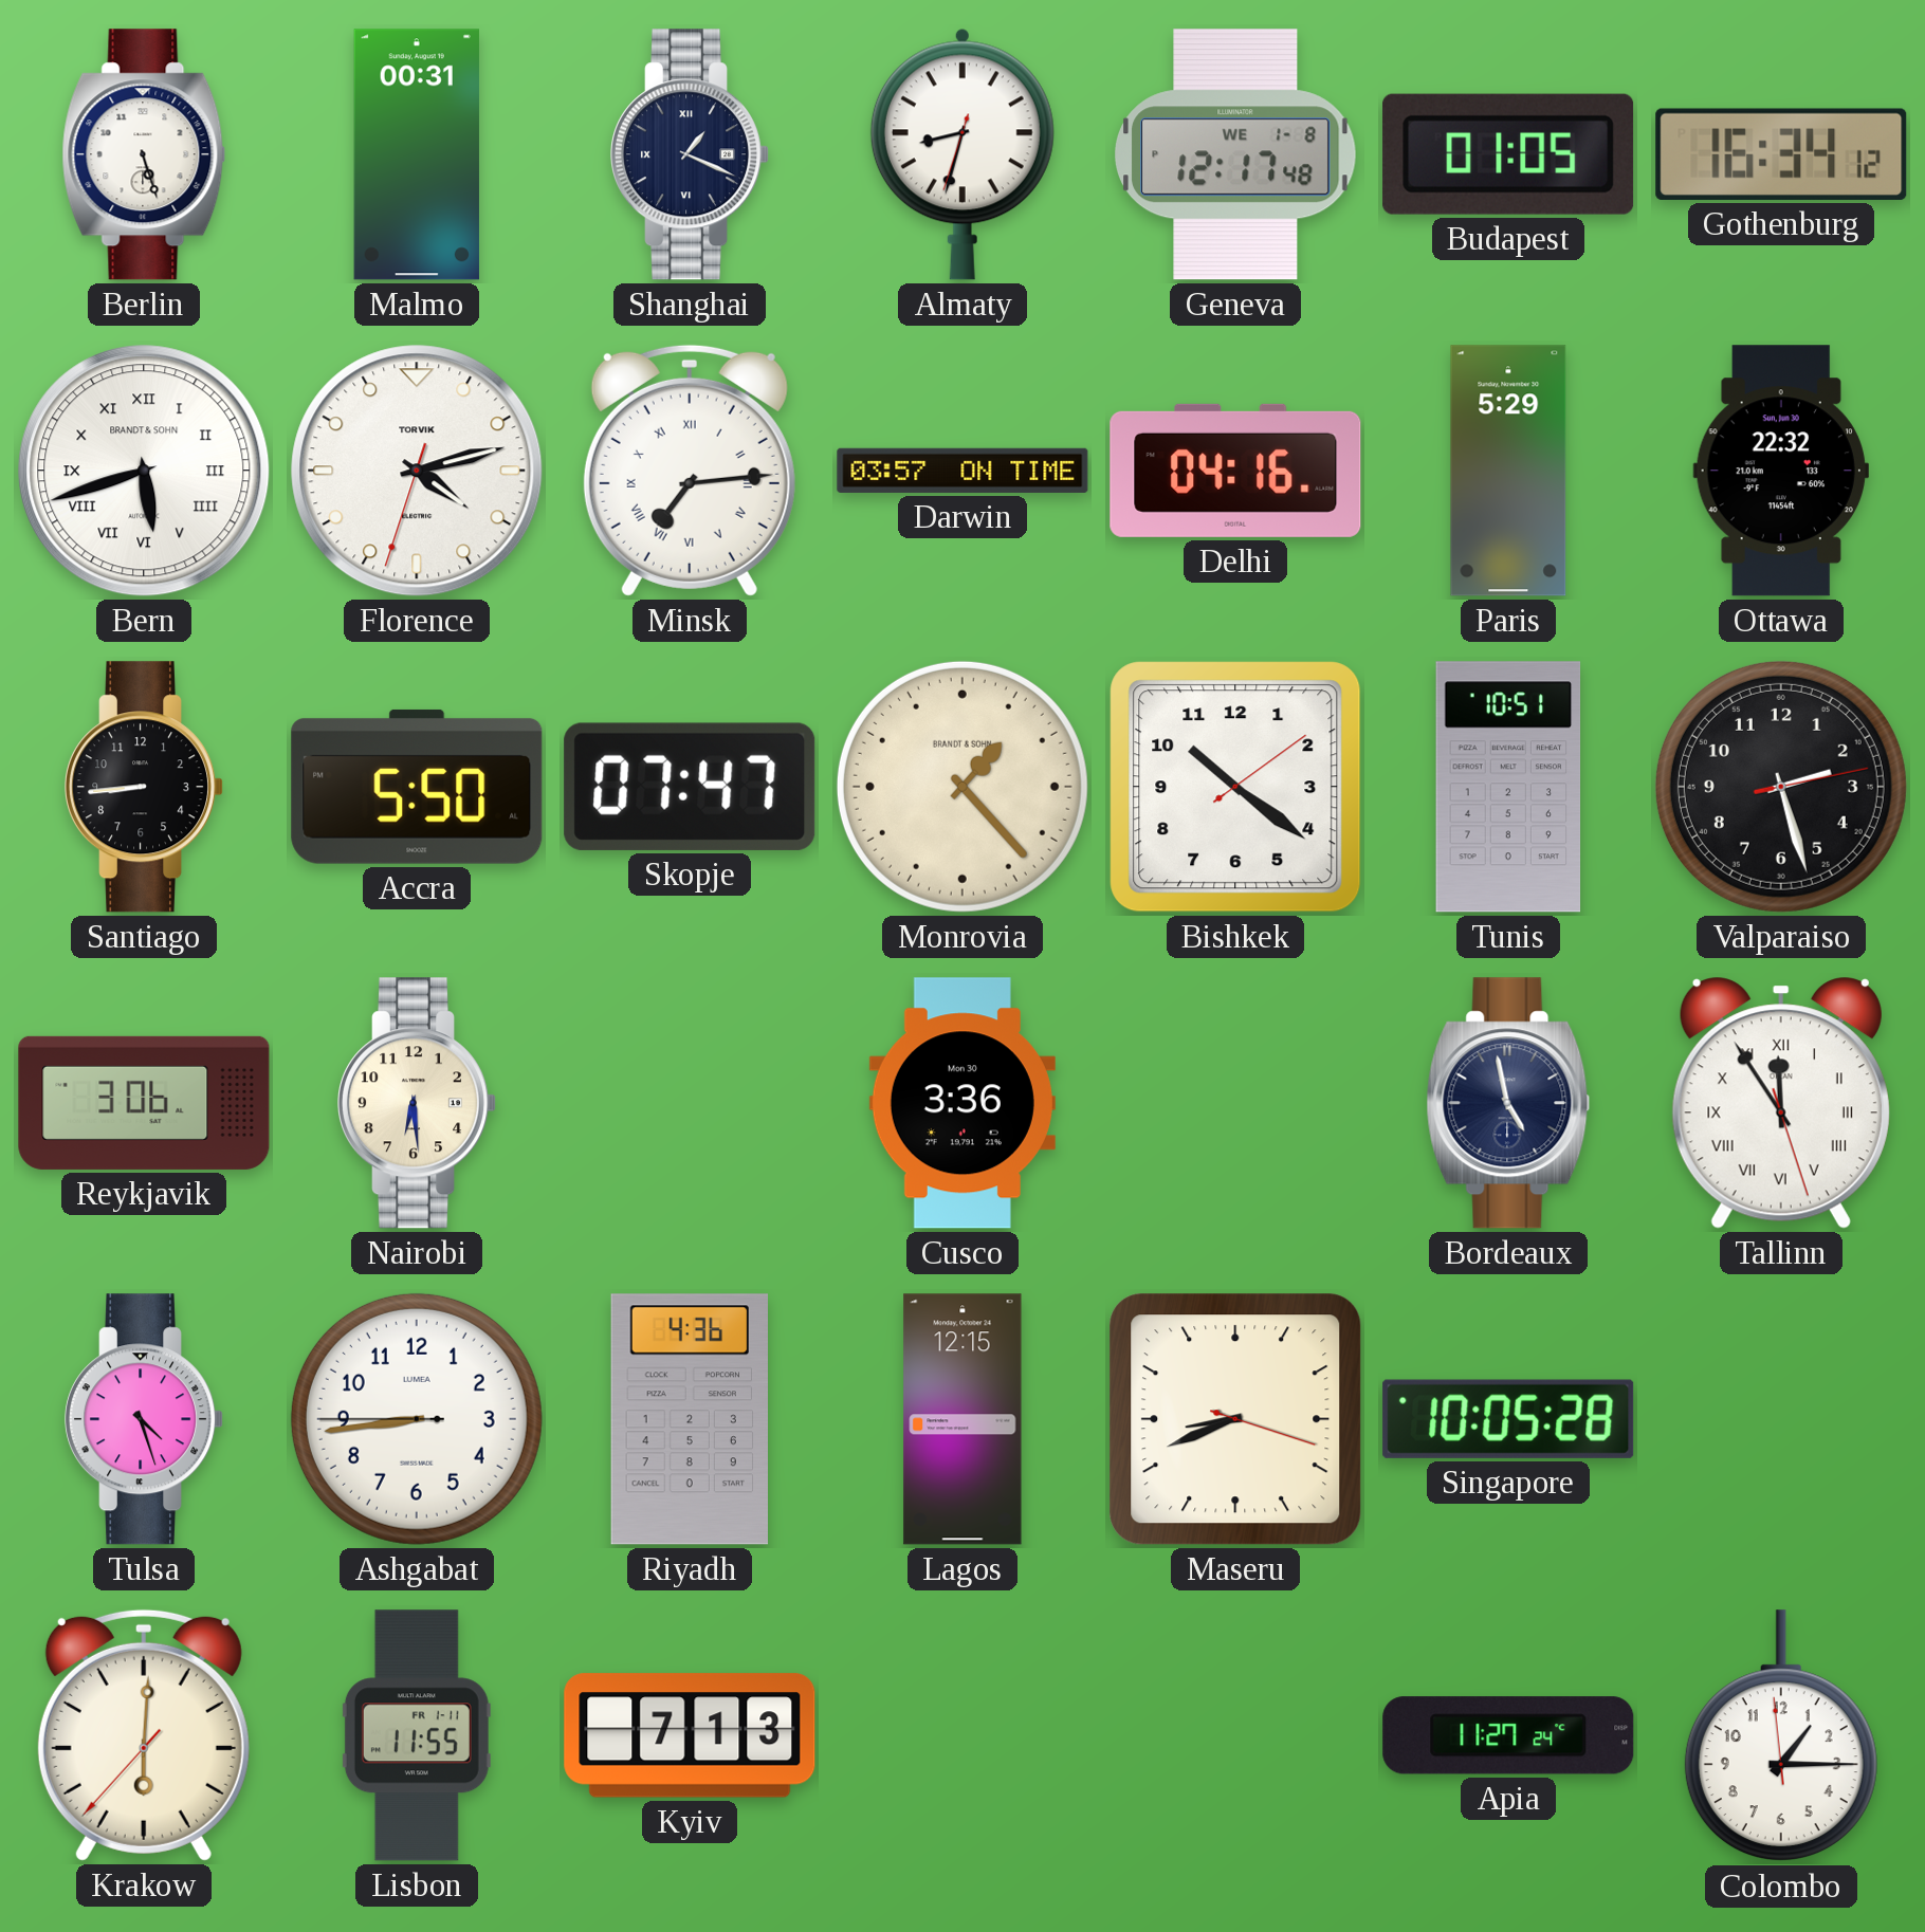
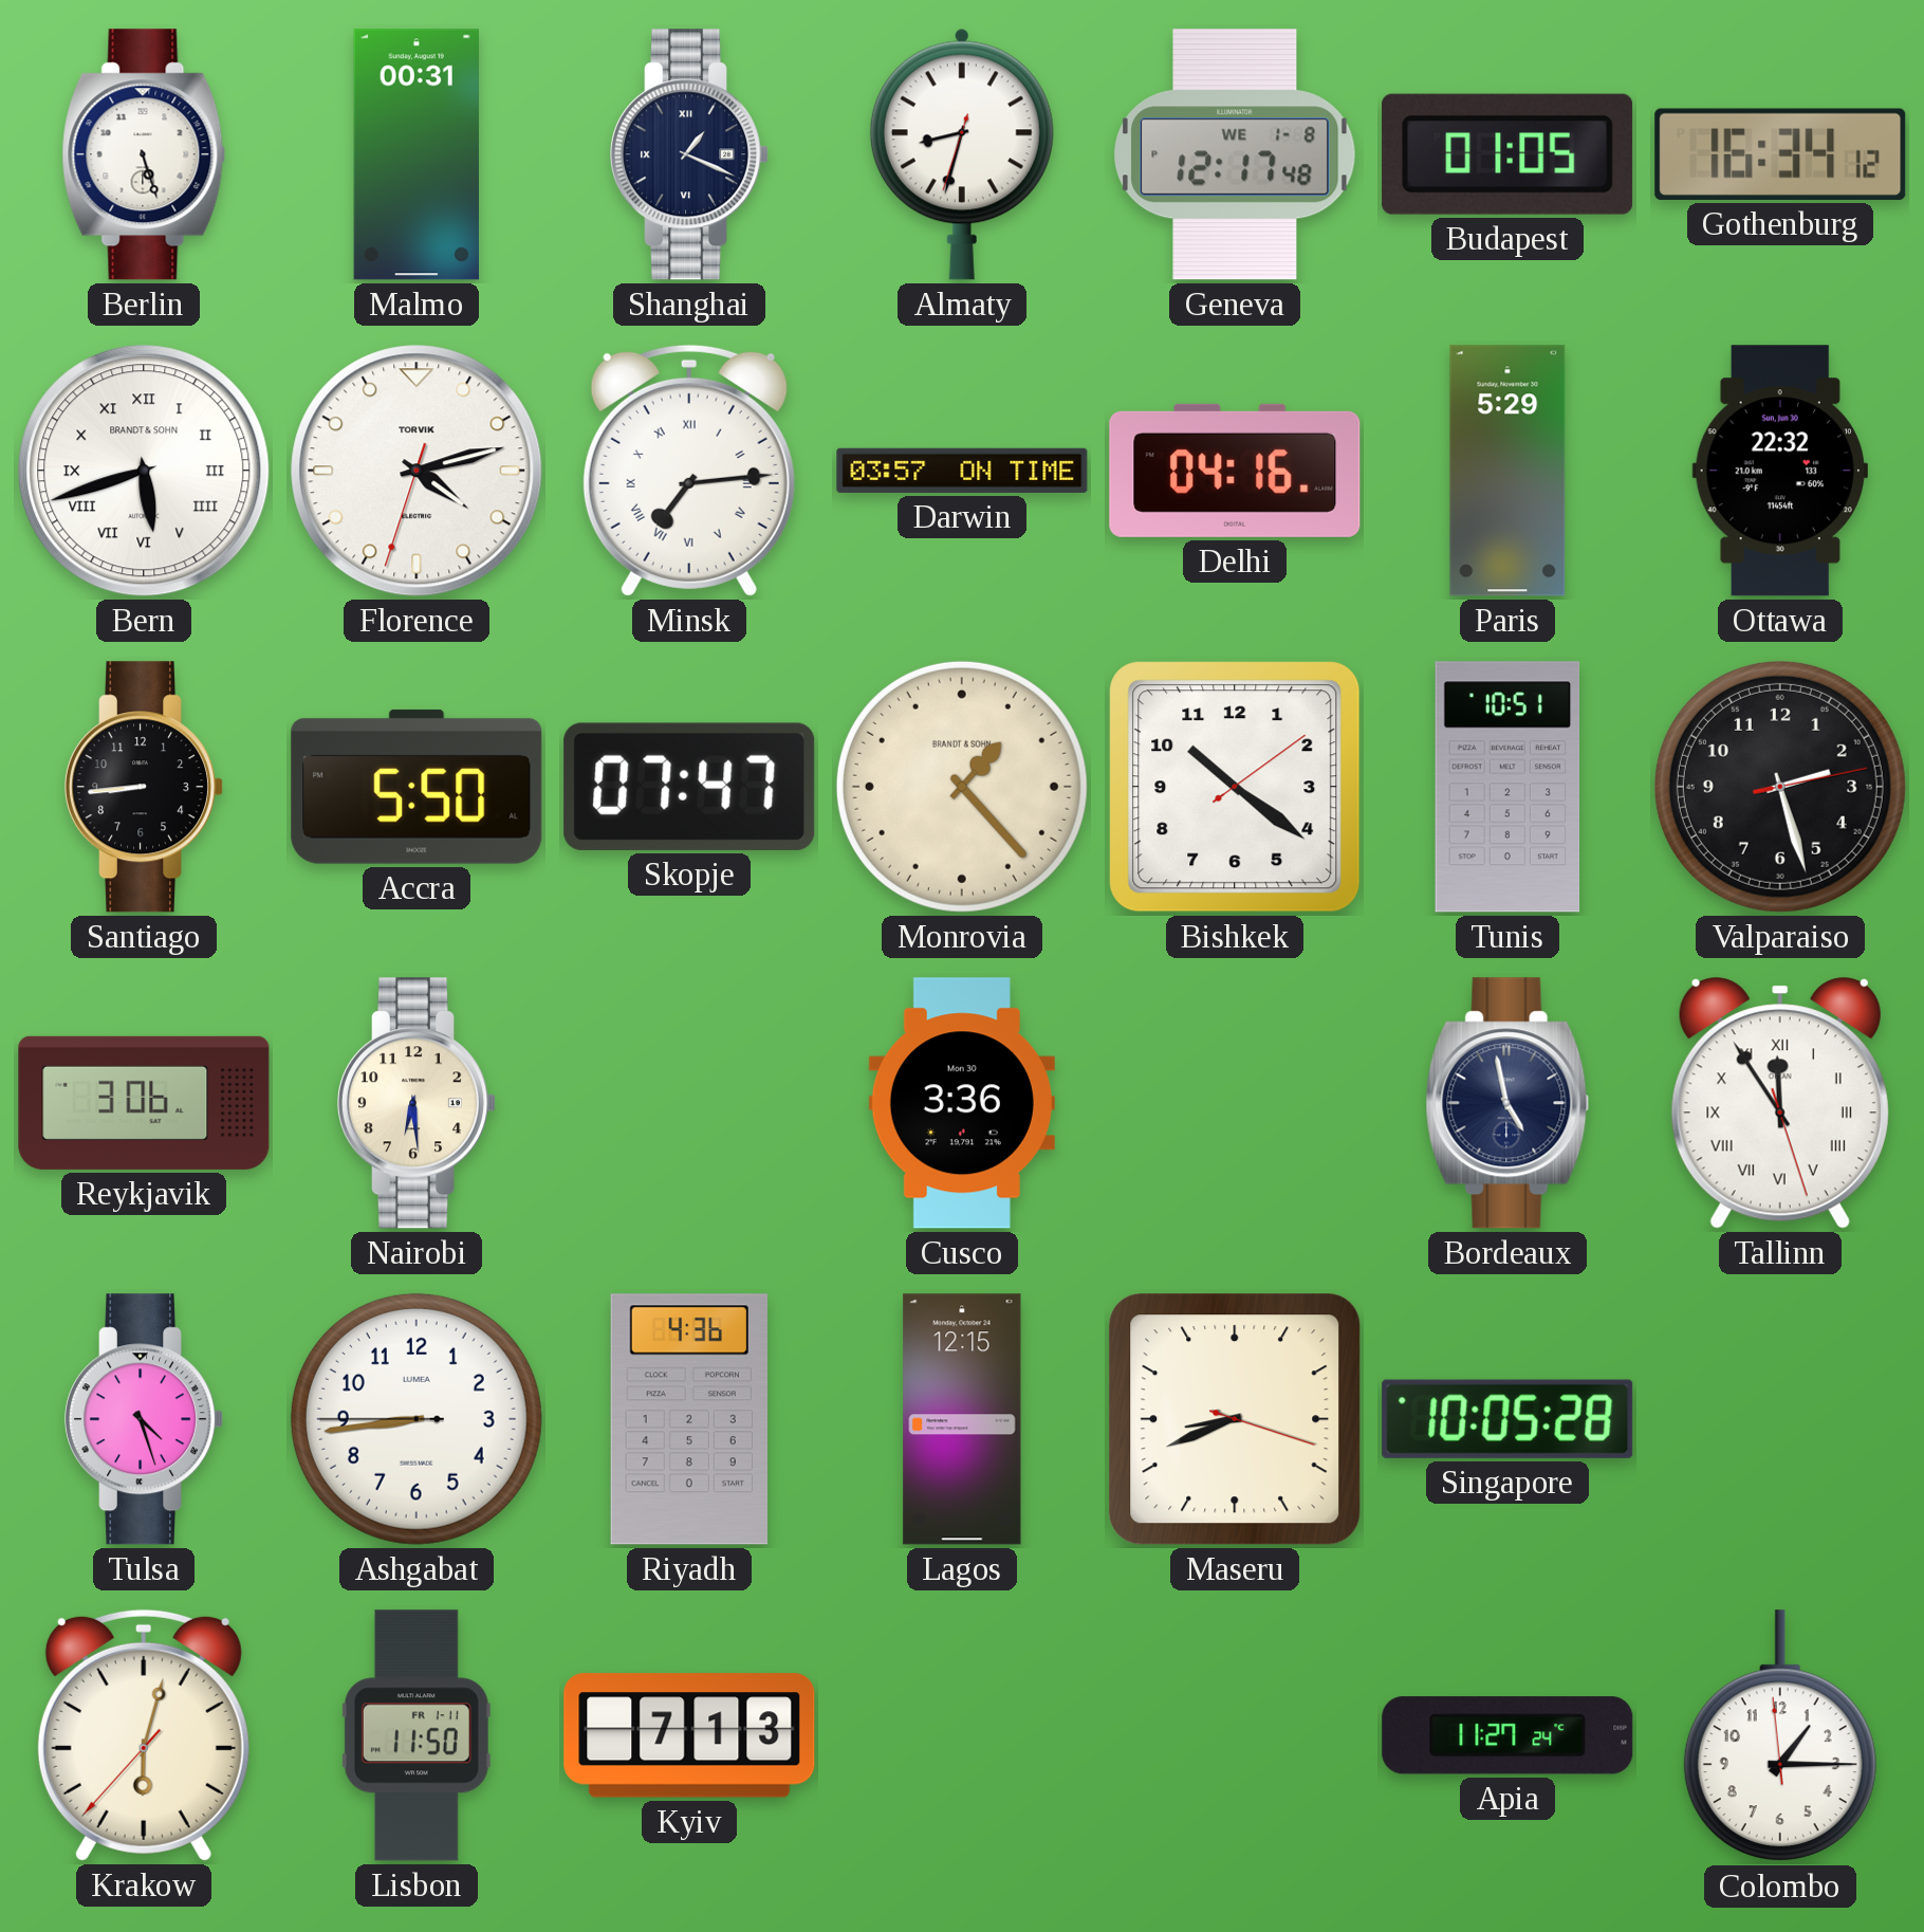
Krakow: 6:00 -> 6:02 (144, 1735)
Lisbon: 11:55 -> 11:50 (417, 1735)
